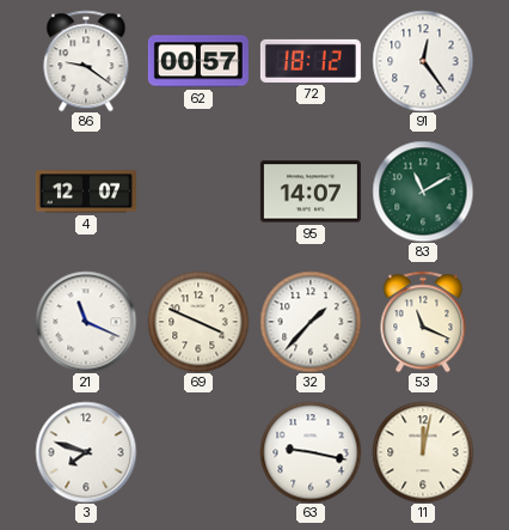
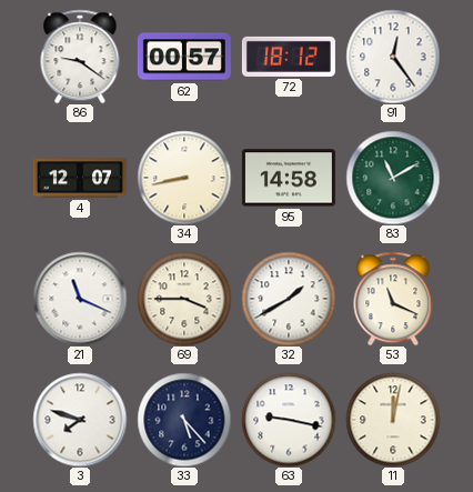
34: none -> 8:43 (184, 178)
95: 14:07 -> 14:58 (289, 178)
69: 3:49 -> 3:45 (184, 299)
32: 1:37 -> 1:40 (289, 299)
33: none -> 5:23 (184, 420)
